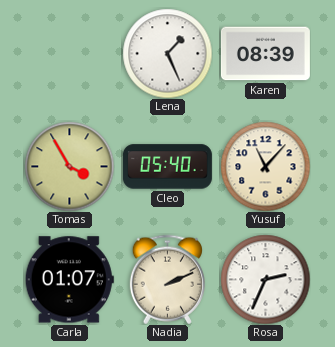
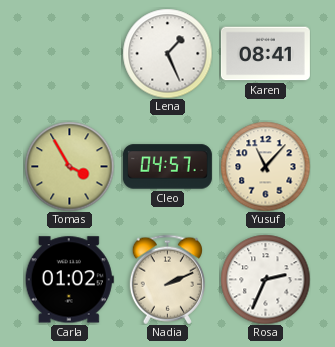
Karen: 08:39 -> 08:41 (265, 54)
Cleo: 05:40 -> 04:57 (167, 167)
Carla: 01:07 -> 01:02 (69, 280)
